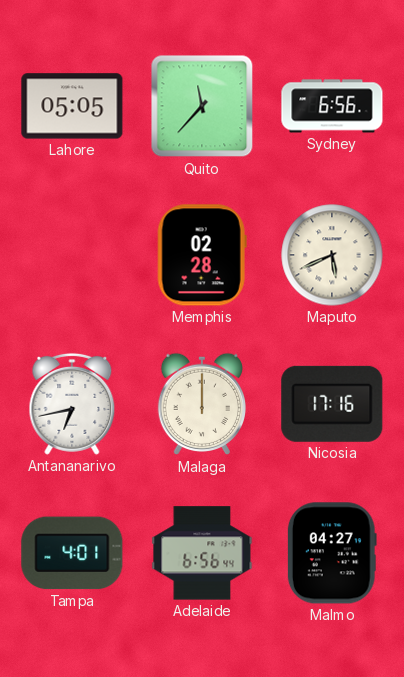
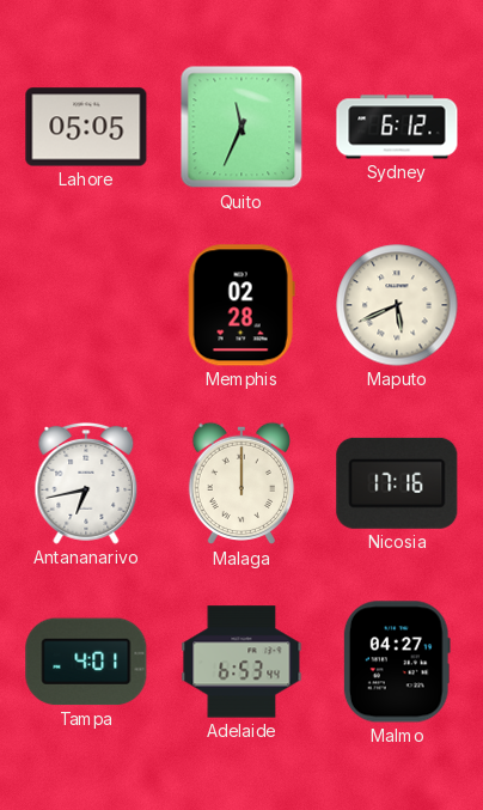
Quito: 11:37 -> 11:34 (241, 127)
Sydney: 6:56 -> 6:12 (397, 127)
Adelaide: 6:56 -> 6:53 (241, 662)
